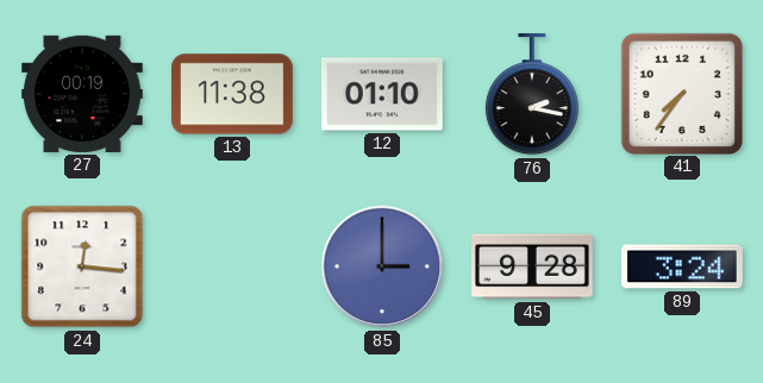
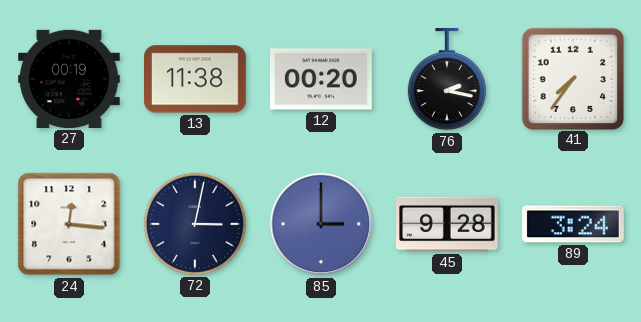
12: 01:10 -> 00:20 (321, 79)
72: none -> 3:02 (195, 224)
